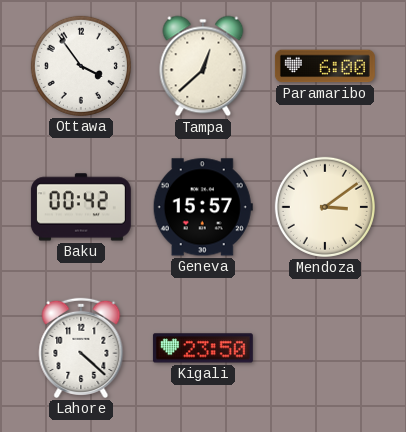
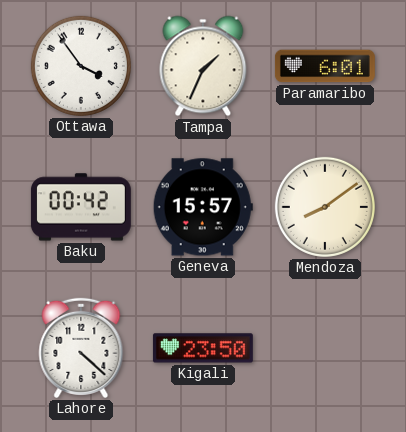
Tampa: 12:38 -> 1:34 (203, 66)
Paramaribo: 6:00 -> 6:01 (325, 66)
Mendoza: 3:09 -> 8:09 (325, 207)
